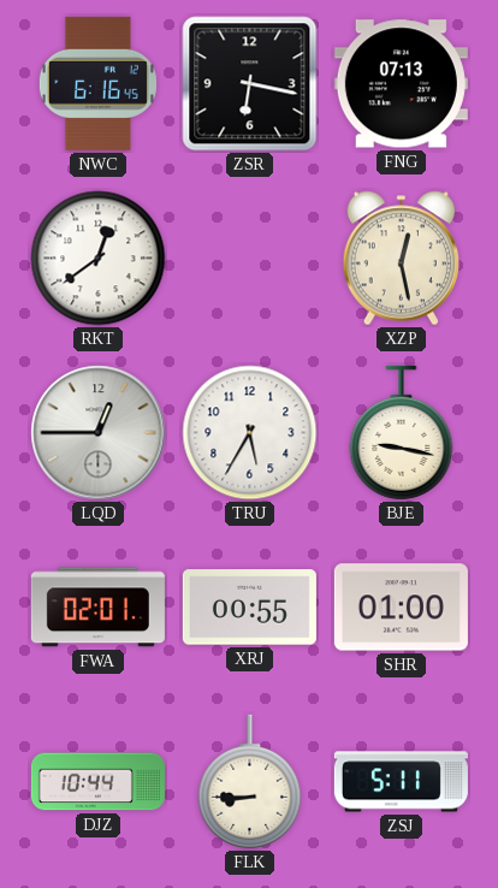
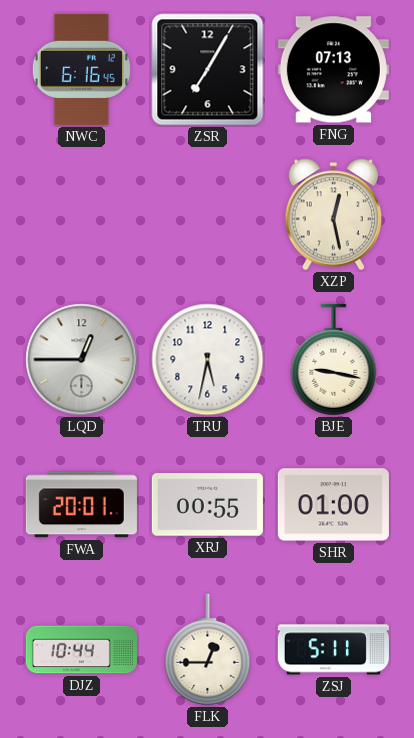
ZSR: 6:17 -> 7:05 (208, 70)
RKT: 12:39 -> none (99, 259)
TRU: 5:35 -> 5:32 (208, 360)
FWA: 02:01 -> 20:01 (81, 505)
FLK: 8:45 -> 12:45 (208, 650)
